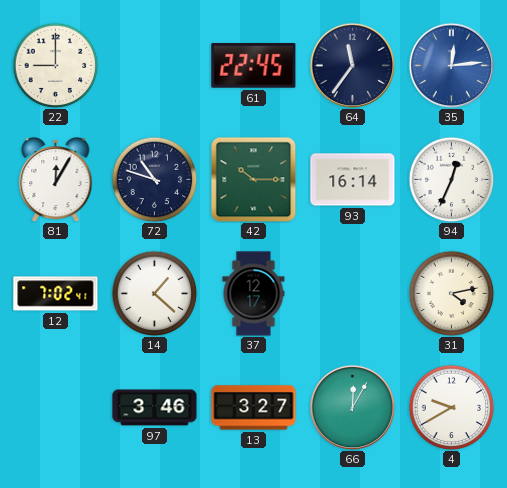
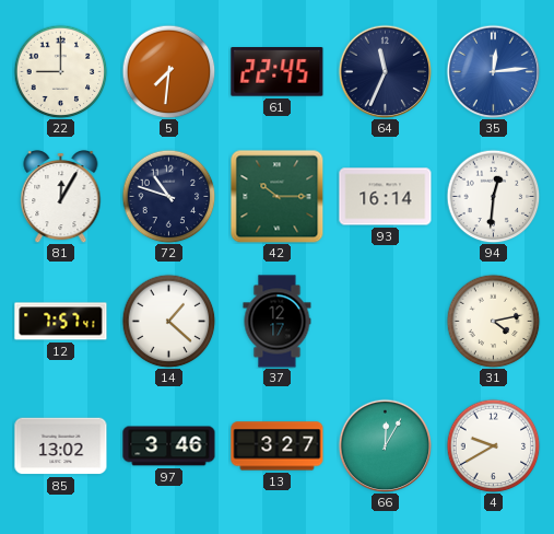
5: none -> 7:31 (168, 71)
64: 11:36 -> 11:34 (385, 71)
94: 12:34 -> 12:31 (493, 196)
12: 7:02 -> 7:57 (61, 322)
85: none -> 13:02 (61, 446)
